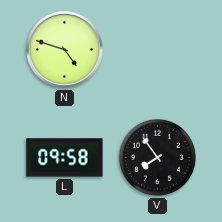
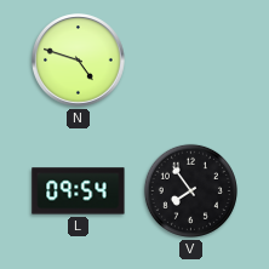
L: 09:58 -> 09:54 (79, 191)
